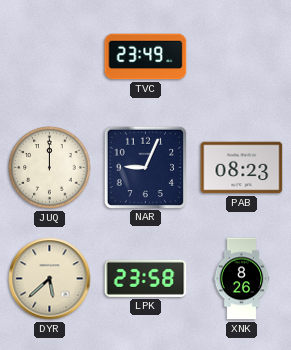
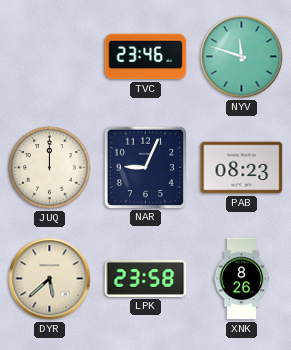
TVC: 23:49 -> 23:46 (146, 57)
NYV: none -> 11:48 (242, 57)
